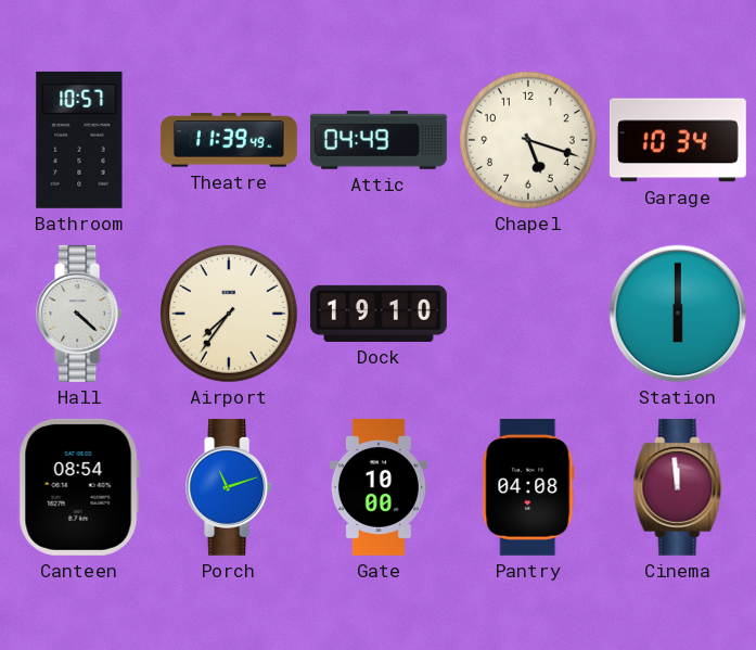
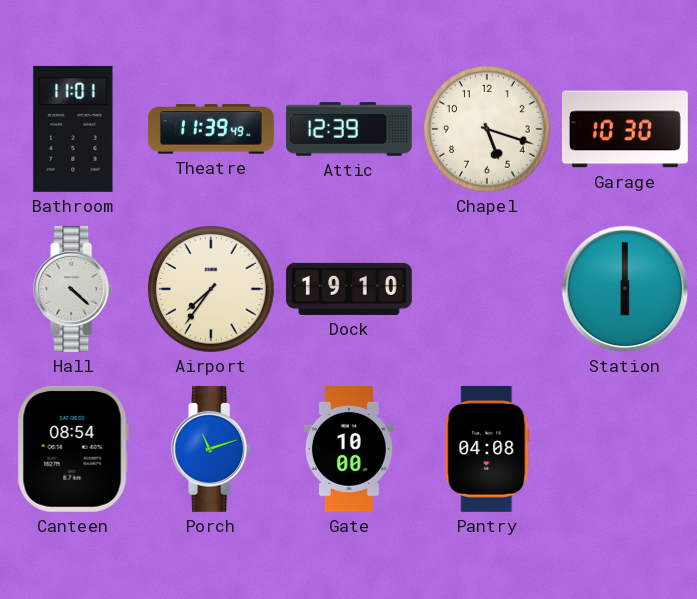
Bathroom: 10:57 -> 11:01 (73, 129)
Attic: 04:49 -> 12:39 (349, 129)
Garage: 10:34 -> 10:30 (625, 129)
Cinema: 11:59 -> none (678, 487)
